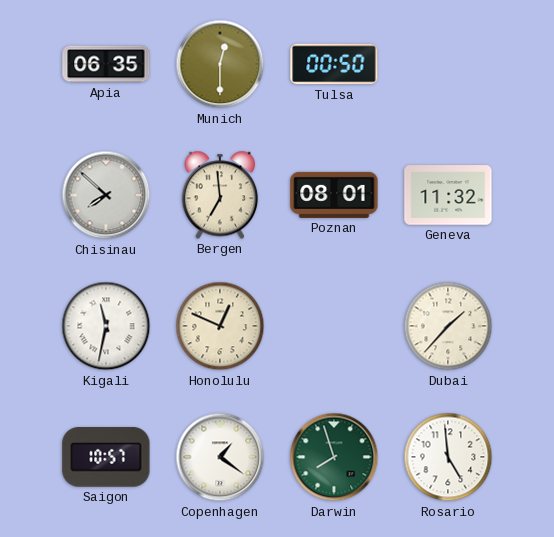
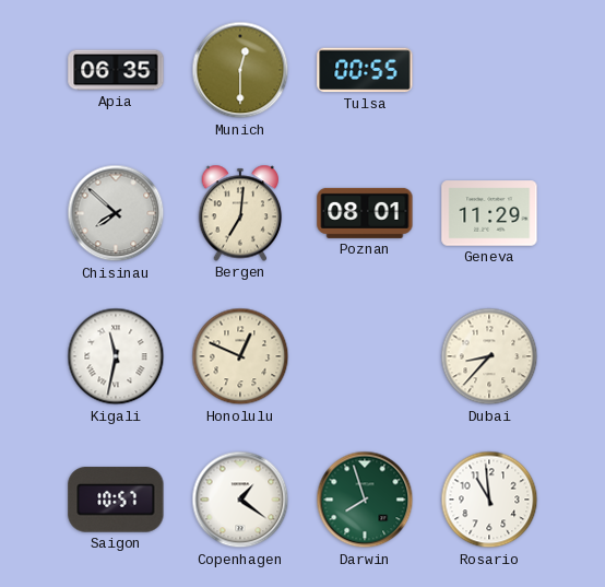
Tulsa: 00:50 -> 00:55 (365, 70)
Bergen: 6:59 -> 7:01 (240, 213)
Geneva: 11:32 -> 11:29 (489, 213)
Dubai: 1:37 -> 8:37 (489, 356)
Rosario: 4:59 -> 10:59 (489, 500)
